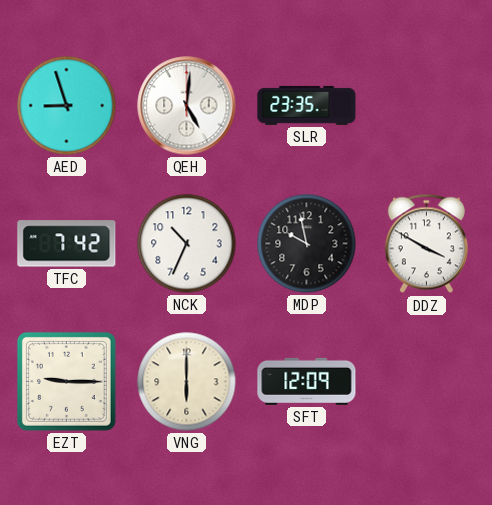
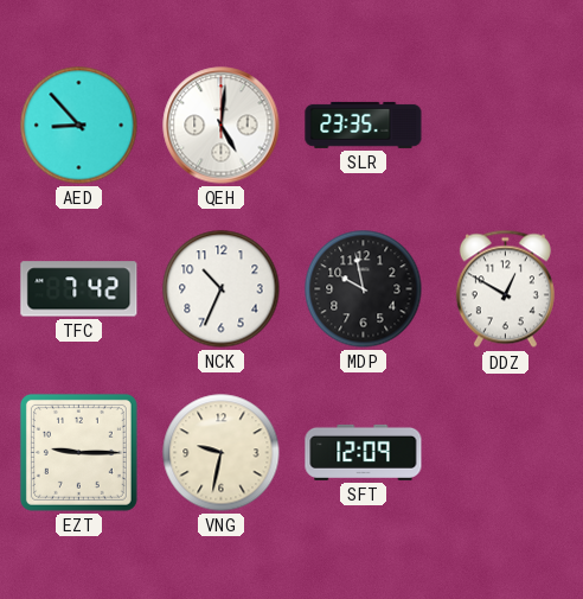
AED: 8:57 -> 8:53 (79, 126)
DDZ: 3:50 -> 12:50 (505, 289)
VNG: 6:00 -> 9:32 (222, 453)
